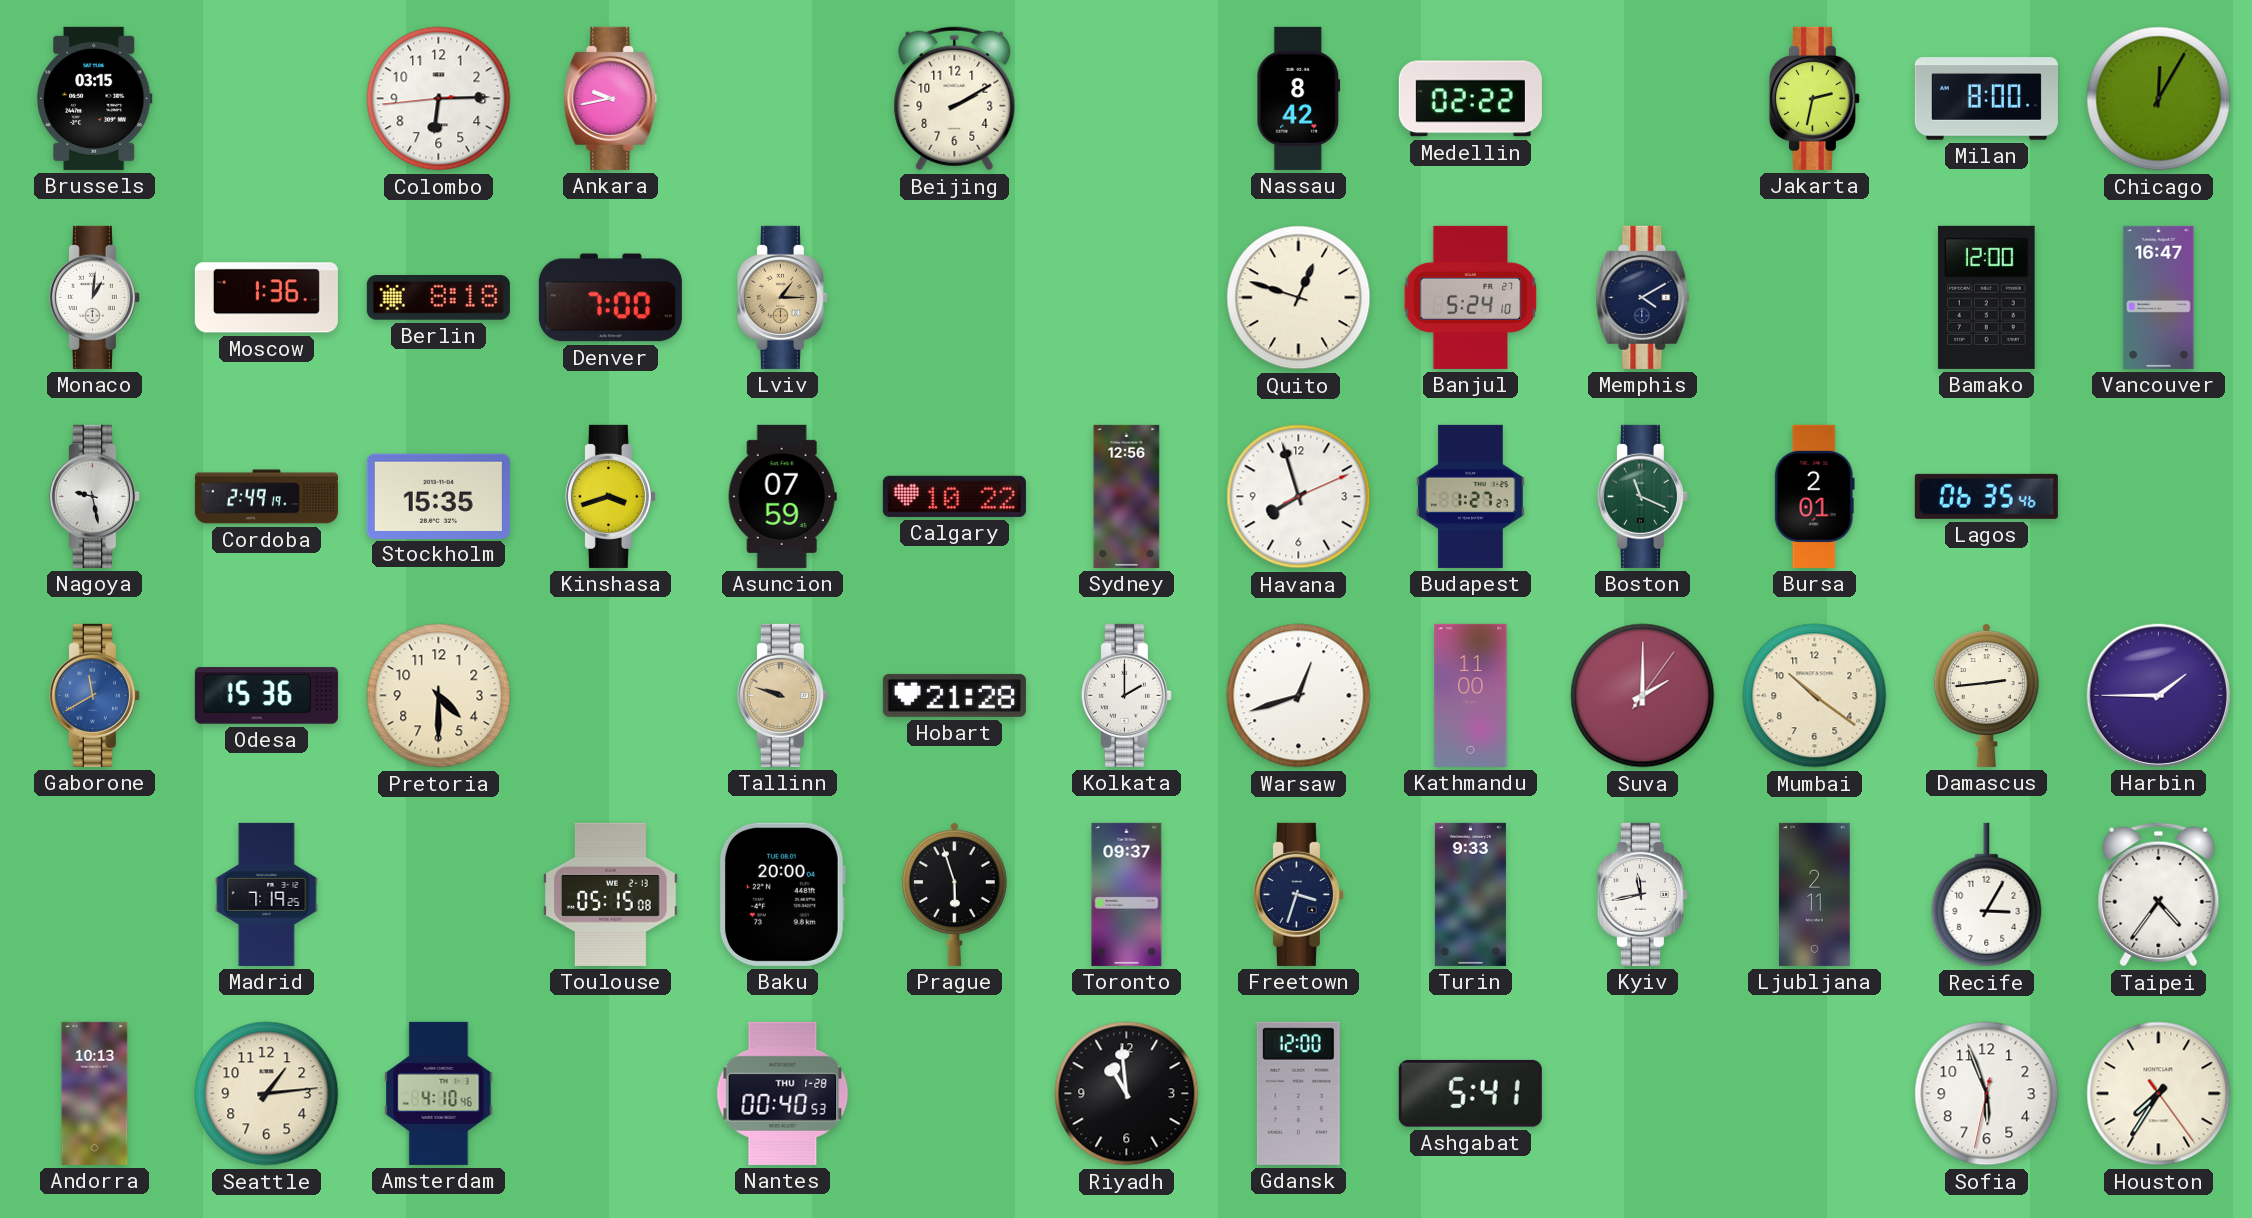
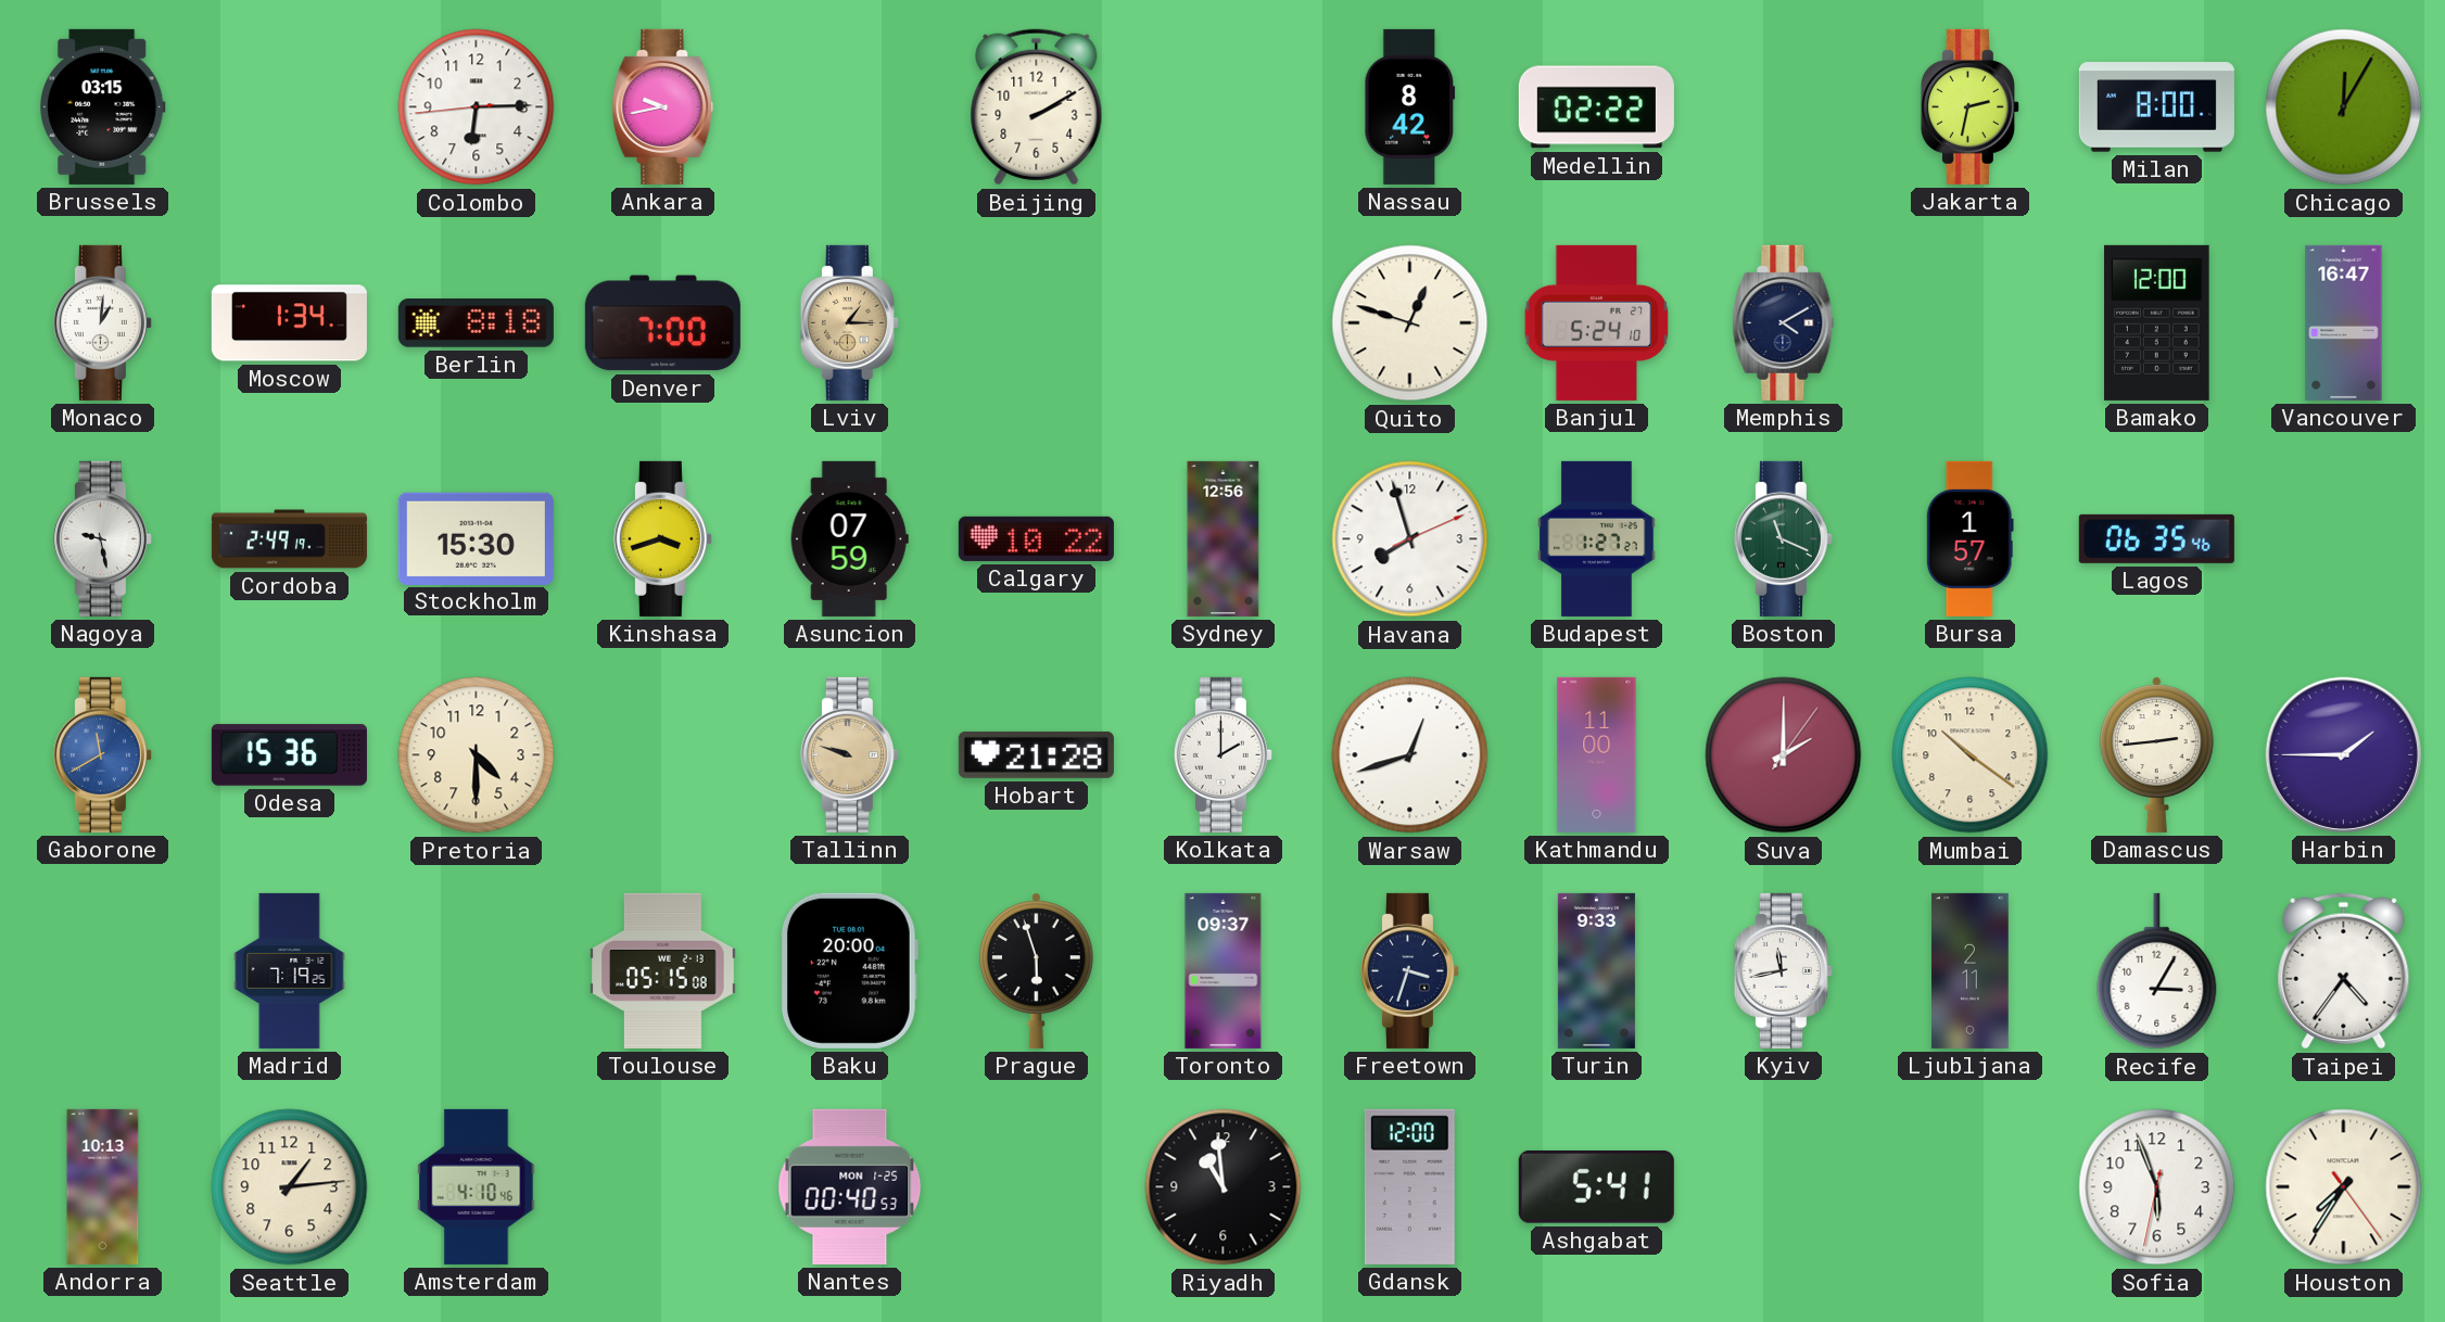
Moscow: 1:36 -> 1:34 (289, 323)
Stockholm: 15:35 -> 15:30 (476, 538)
Bursa: 2:01 -> 1:57 (1969, 538)
Nantes date: THU 1-28 -> MON 1-25 (850, 1186)
